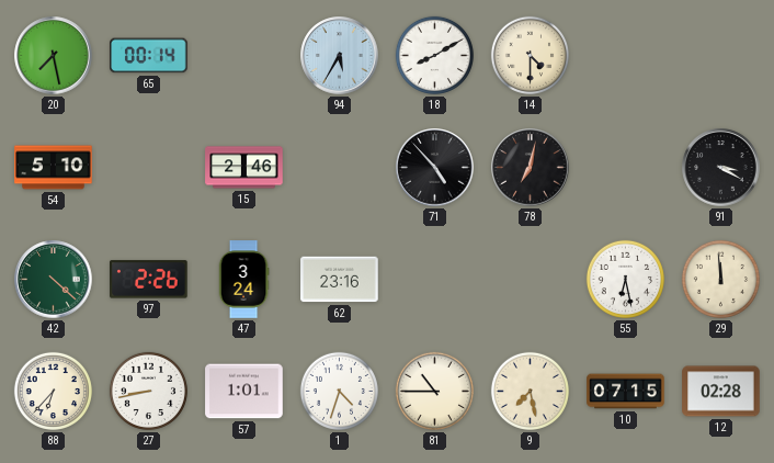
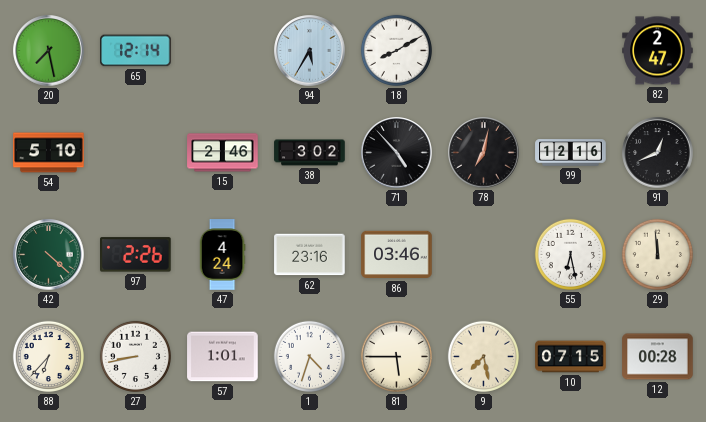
65: 00:14 -> 12:14 (136, 51)
14: 4:30 -> none (530, 55)
82: none -> 2:47 (658, 51)
38: none -> 3:02 (310, 153)
99: none -> 12:16 (571, 153)
91: 3:20 -> 12:41 (658, 153)
47: 3:24 -> 4:24 (222, 255)
86: none -> 03:46 (397, 255)
81: 10:45 -> 5:45 (396, 356)
12: 02:28 -> 00:28 (658, 357)
